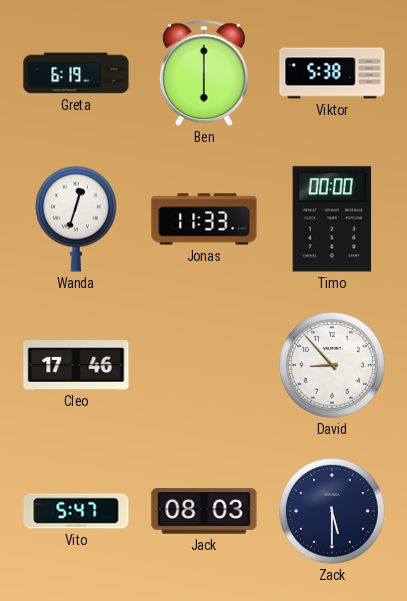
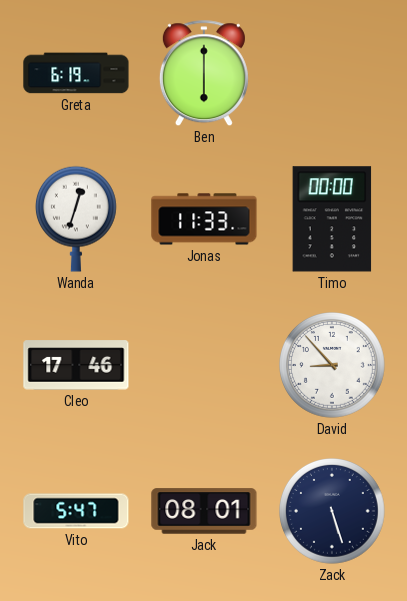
Viktor: 5:38 -> none (332, 73)
Jack: 08:03 -> 08:01 (204, 511)
Zack: 5:30 -> 5:27 (333, 512)
